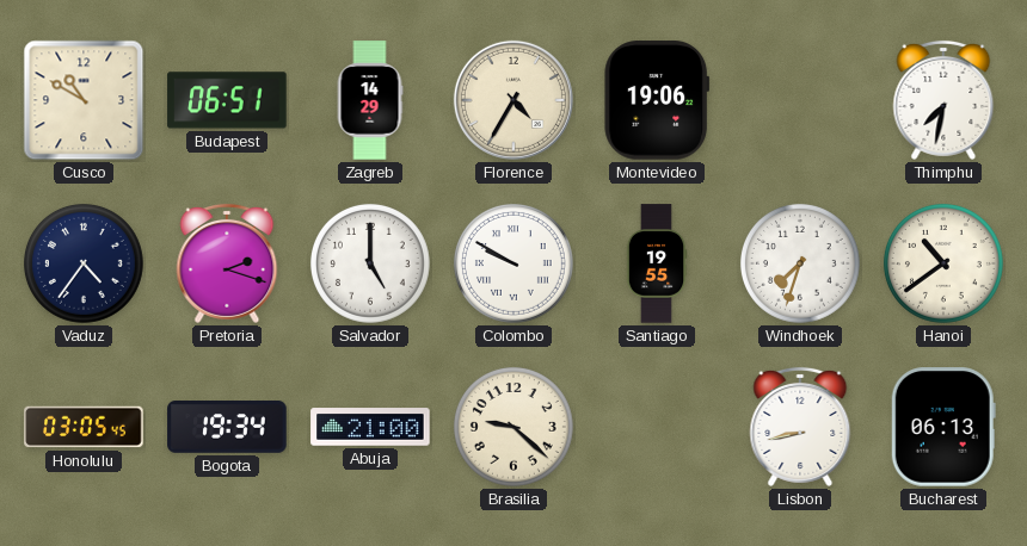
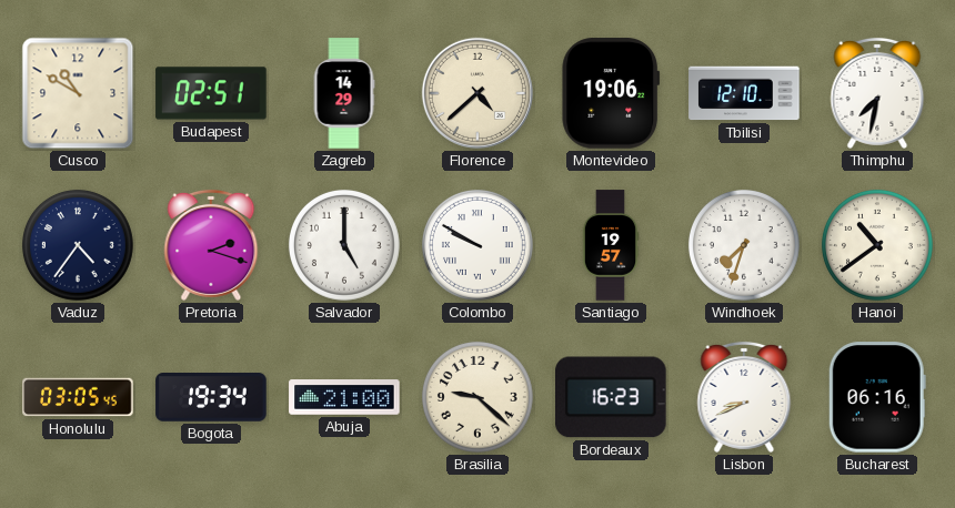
Budapest: 06:51 -> 02:51 (211, 93)
Florence: 4:35 -> 4:38 (477, 93)
Tbilisi: none -> 12:10 (744, 93)
Santiago: 19:55 -> 19:57 (611, 245)
Bordeaux: none -> 16:23 (612, 397)
Lisbon: 8:43 -> 8:41 (744, 397)
Bucharest: 06:13 -> 06:16 (877, 397)
